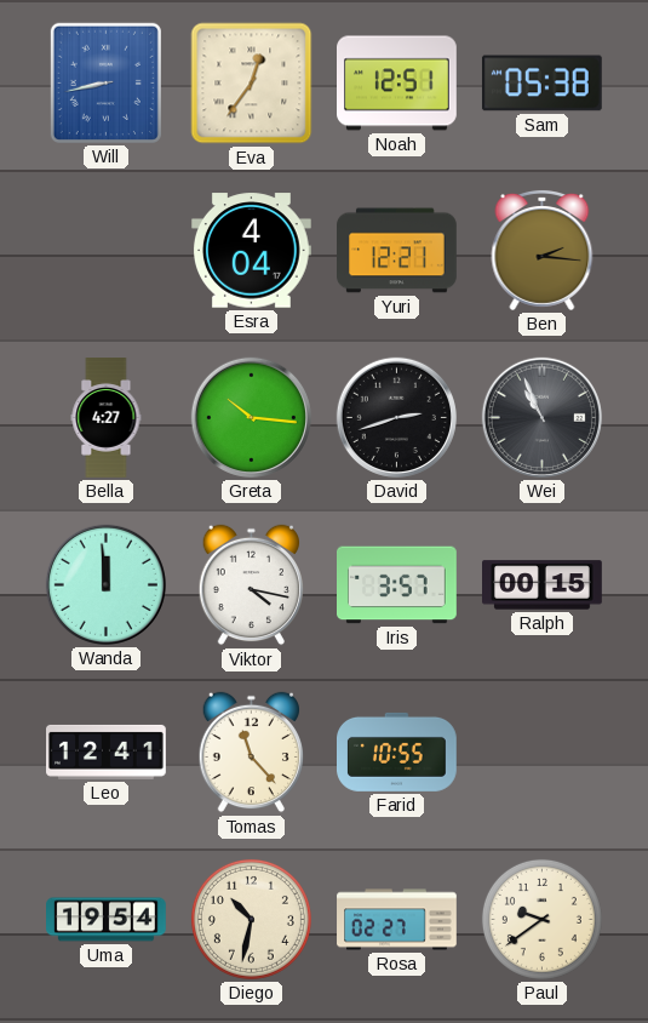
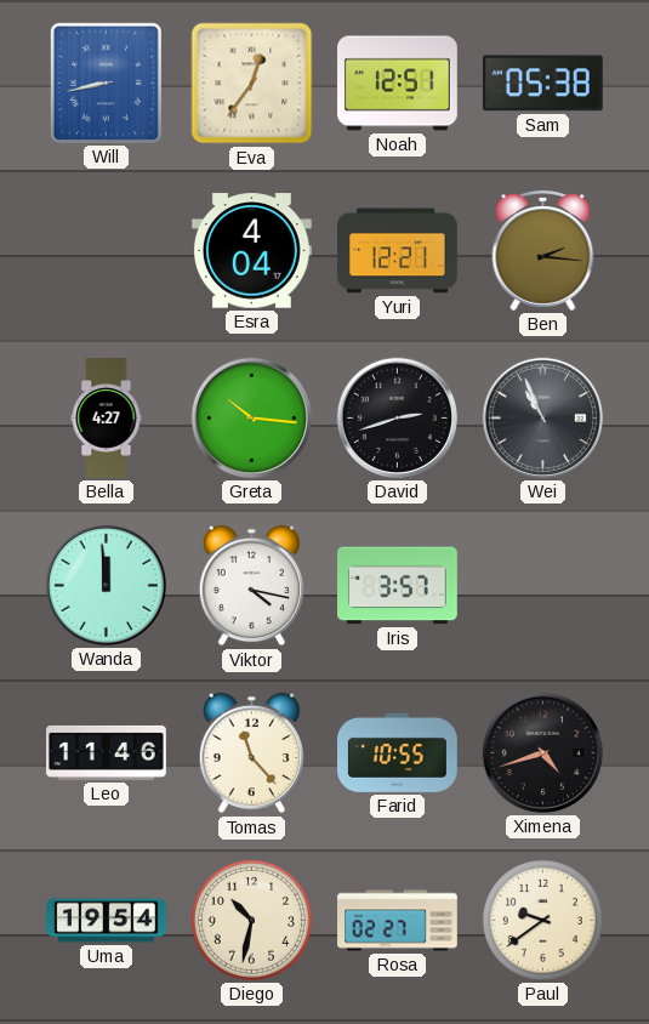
Ralph: 00:15 -> none (543, 585)
Leo: 12:41 -> 11:46 (107, 752)
Ximena: none -> 4:42 (542, 752)
